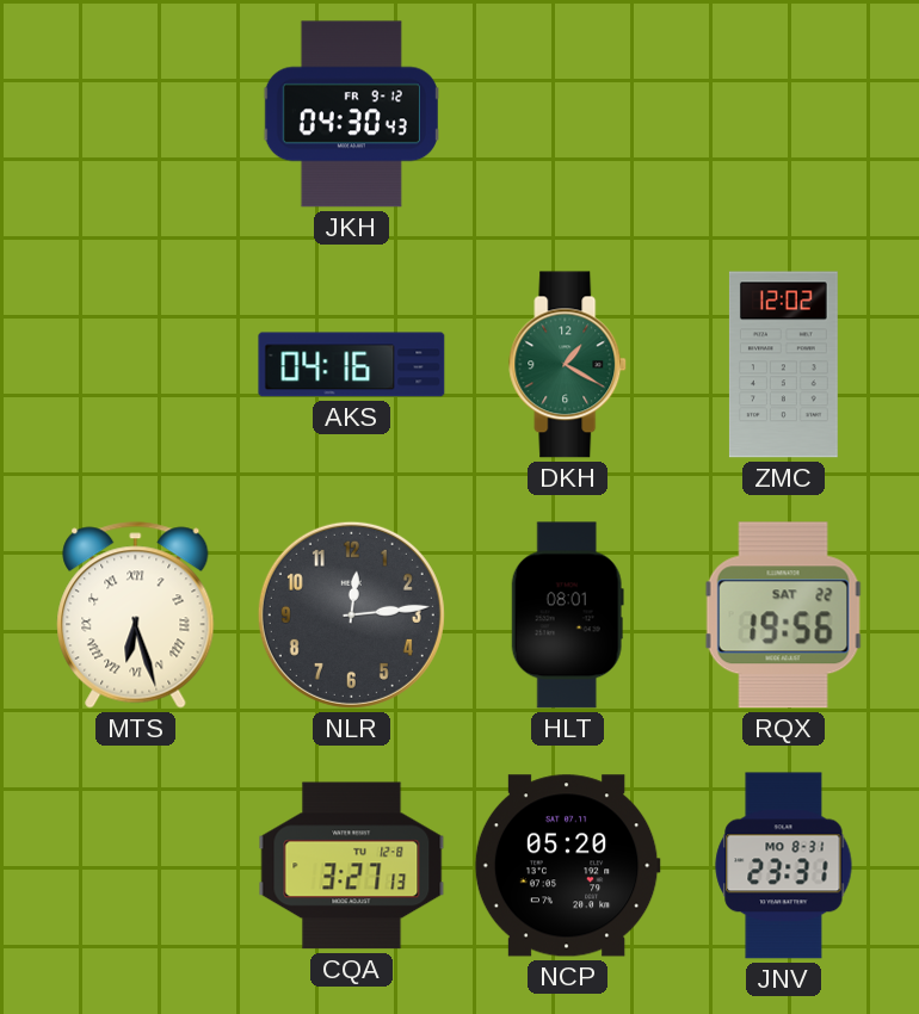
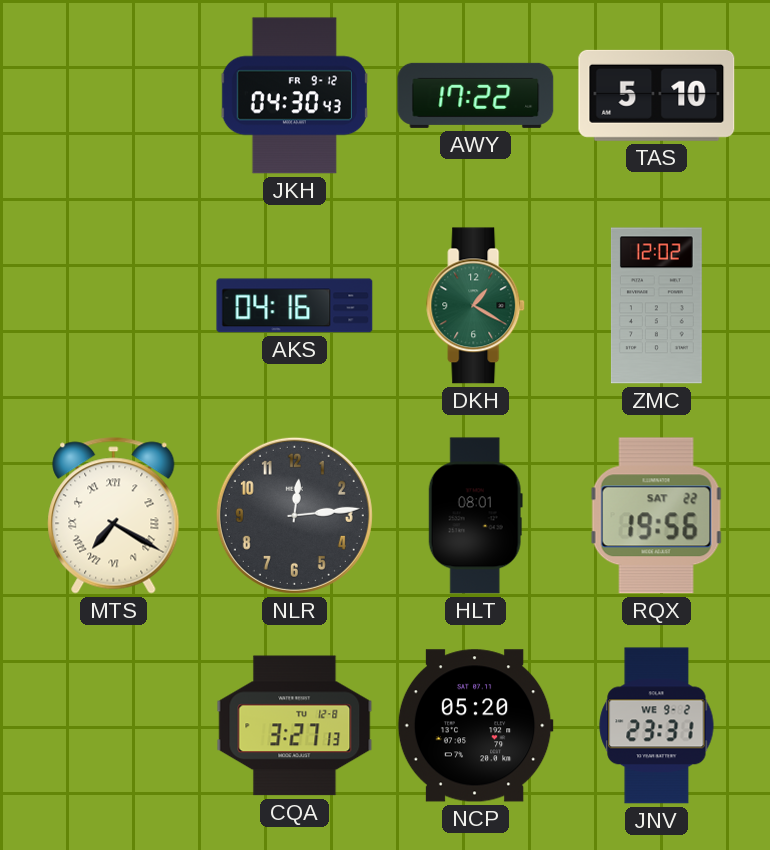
AWY: none -> 17:22 (476, 95)
TAS: none -> 5:10 (657, 95)
MTS: 6:27 -> 7:20 (114, 516)
JNV date: MO 8-31 -> WE 9-2 (657, 726)
